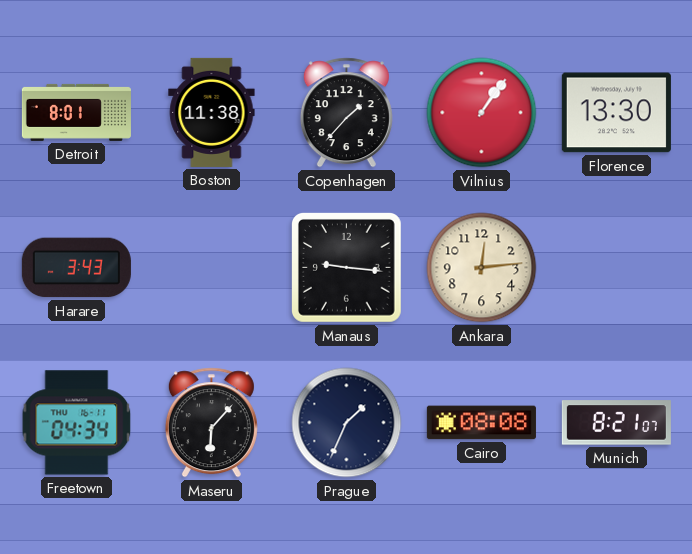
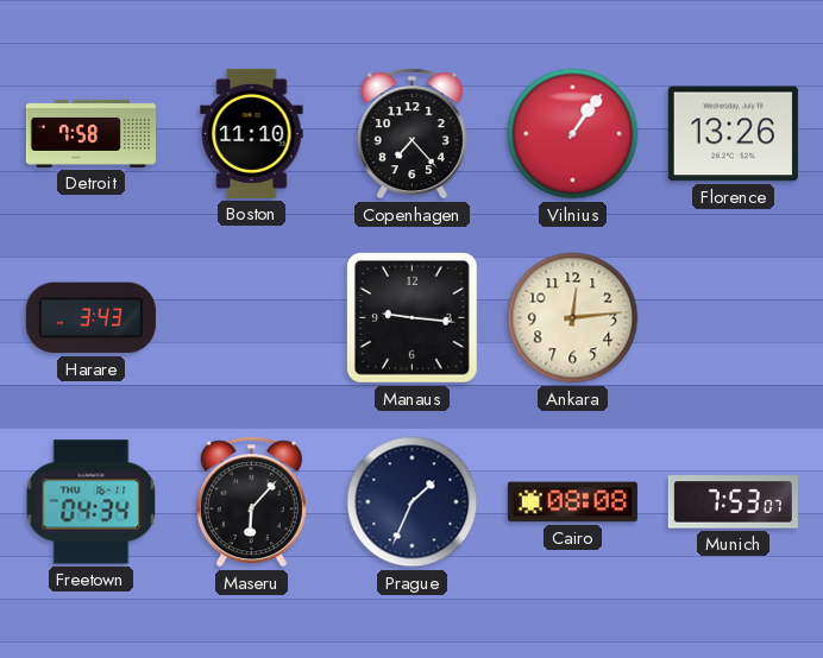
Detroit: 8:01 -> 7:58 (90, 133)
Boston: 11:38 -> 11:10 (252, 133)
Copenhagen: 1:37 -> 7:23 (411, 134)
Florence: 13:30 -> 13:26 (733, 134)
Munich: 8:21 -> 7:53 (733, 502)
